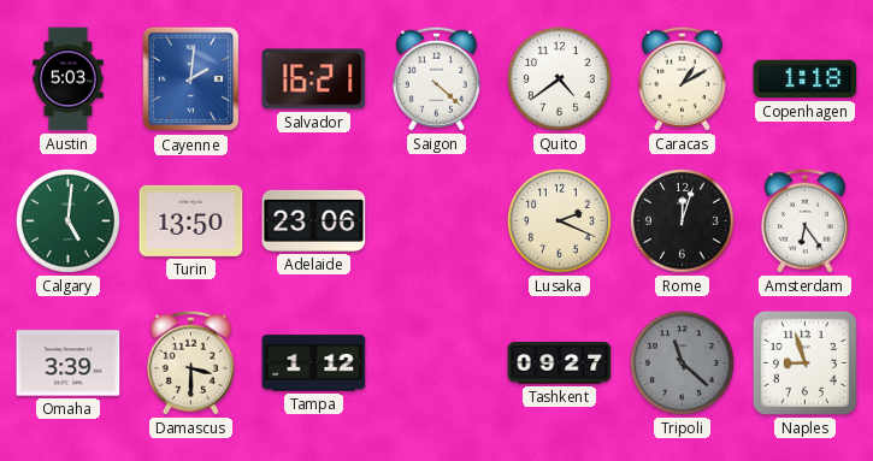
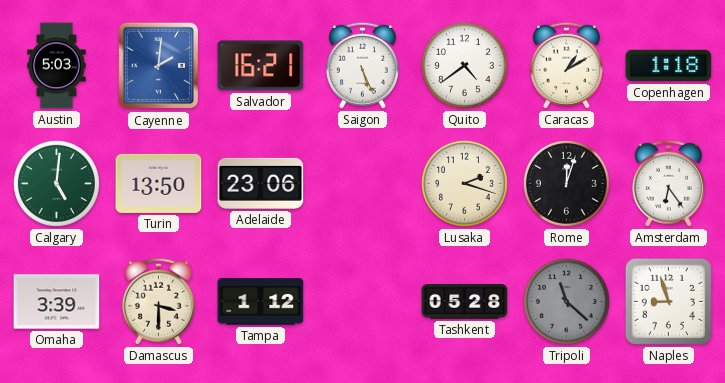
Saigon: 4:22 -> 5:26 (362, 65)
Lusaka: 2:19 -> 2:18 (464, 183)
Tashkent: 09:27 -> 05:28 (465, 302)
